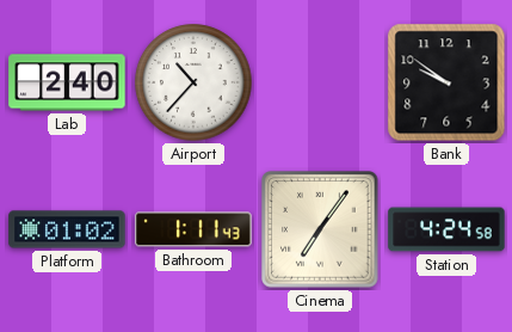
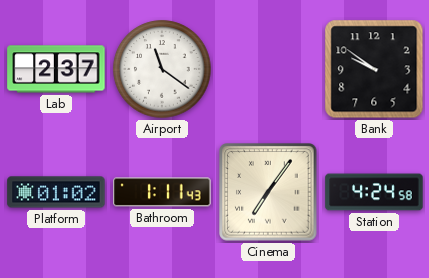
Lab: 2:40 -> 2:37 (56, 69)
Airport: 10:37 -> 11:21 (162, 69)
